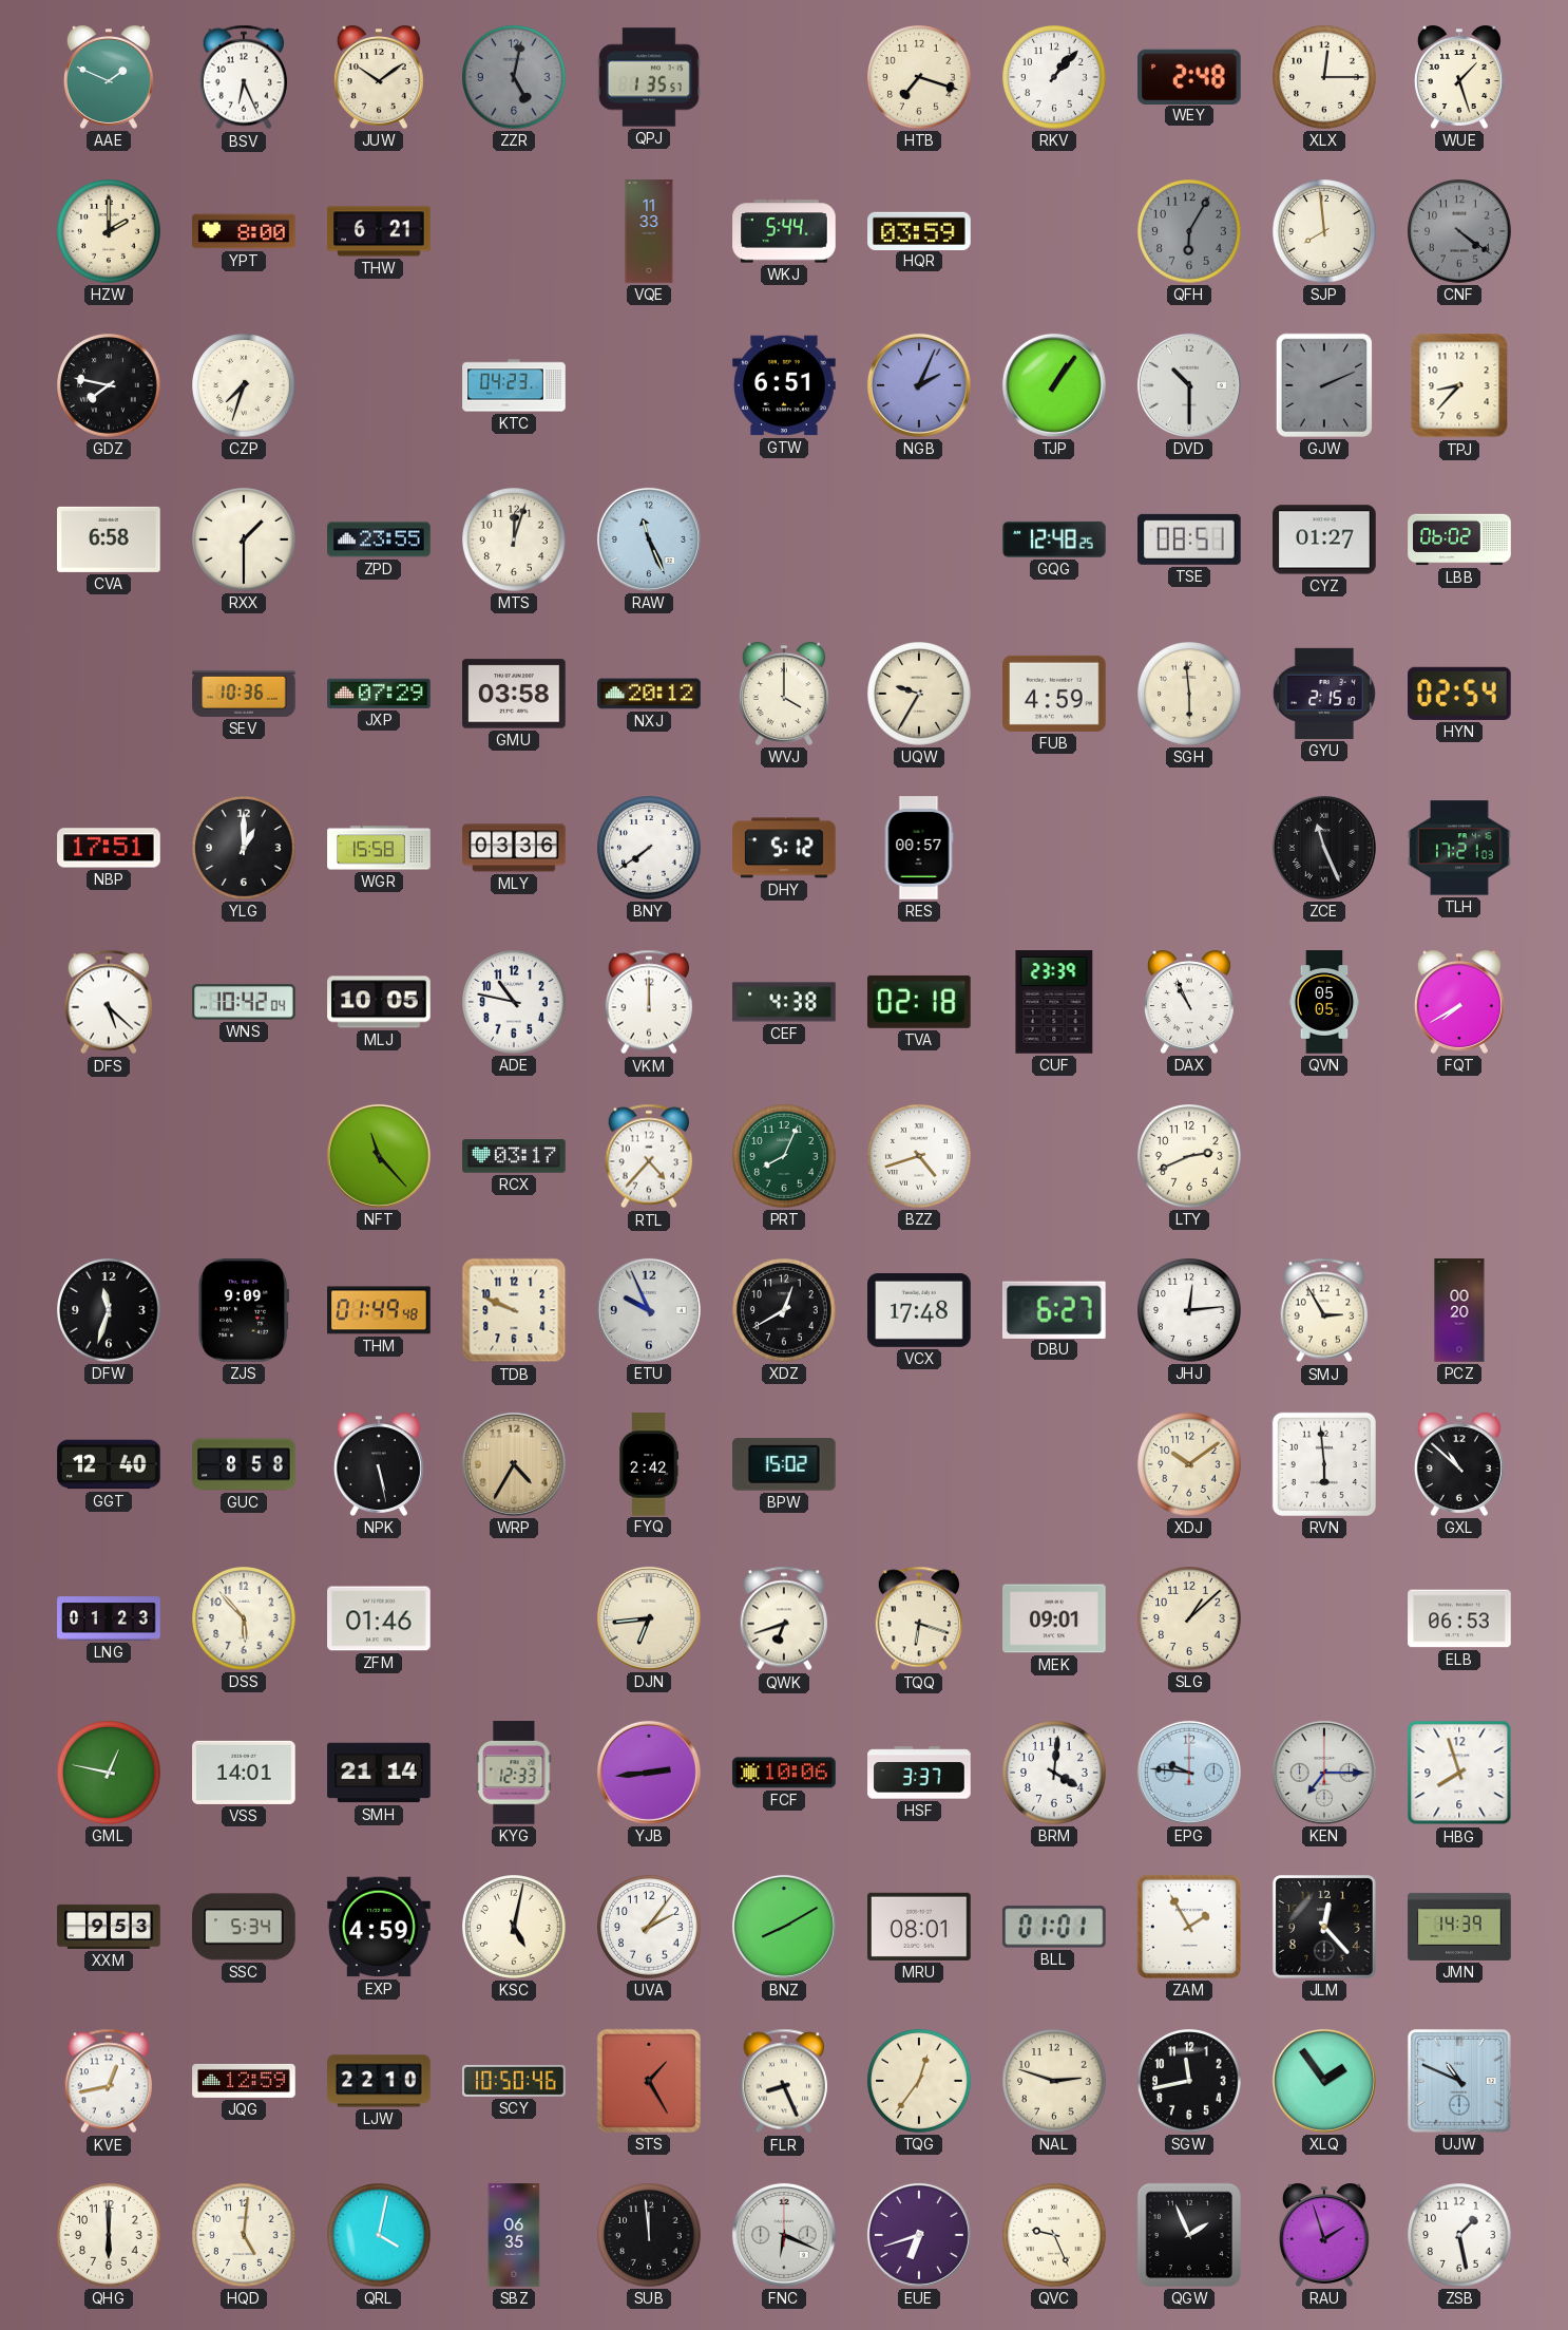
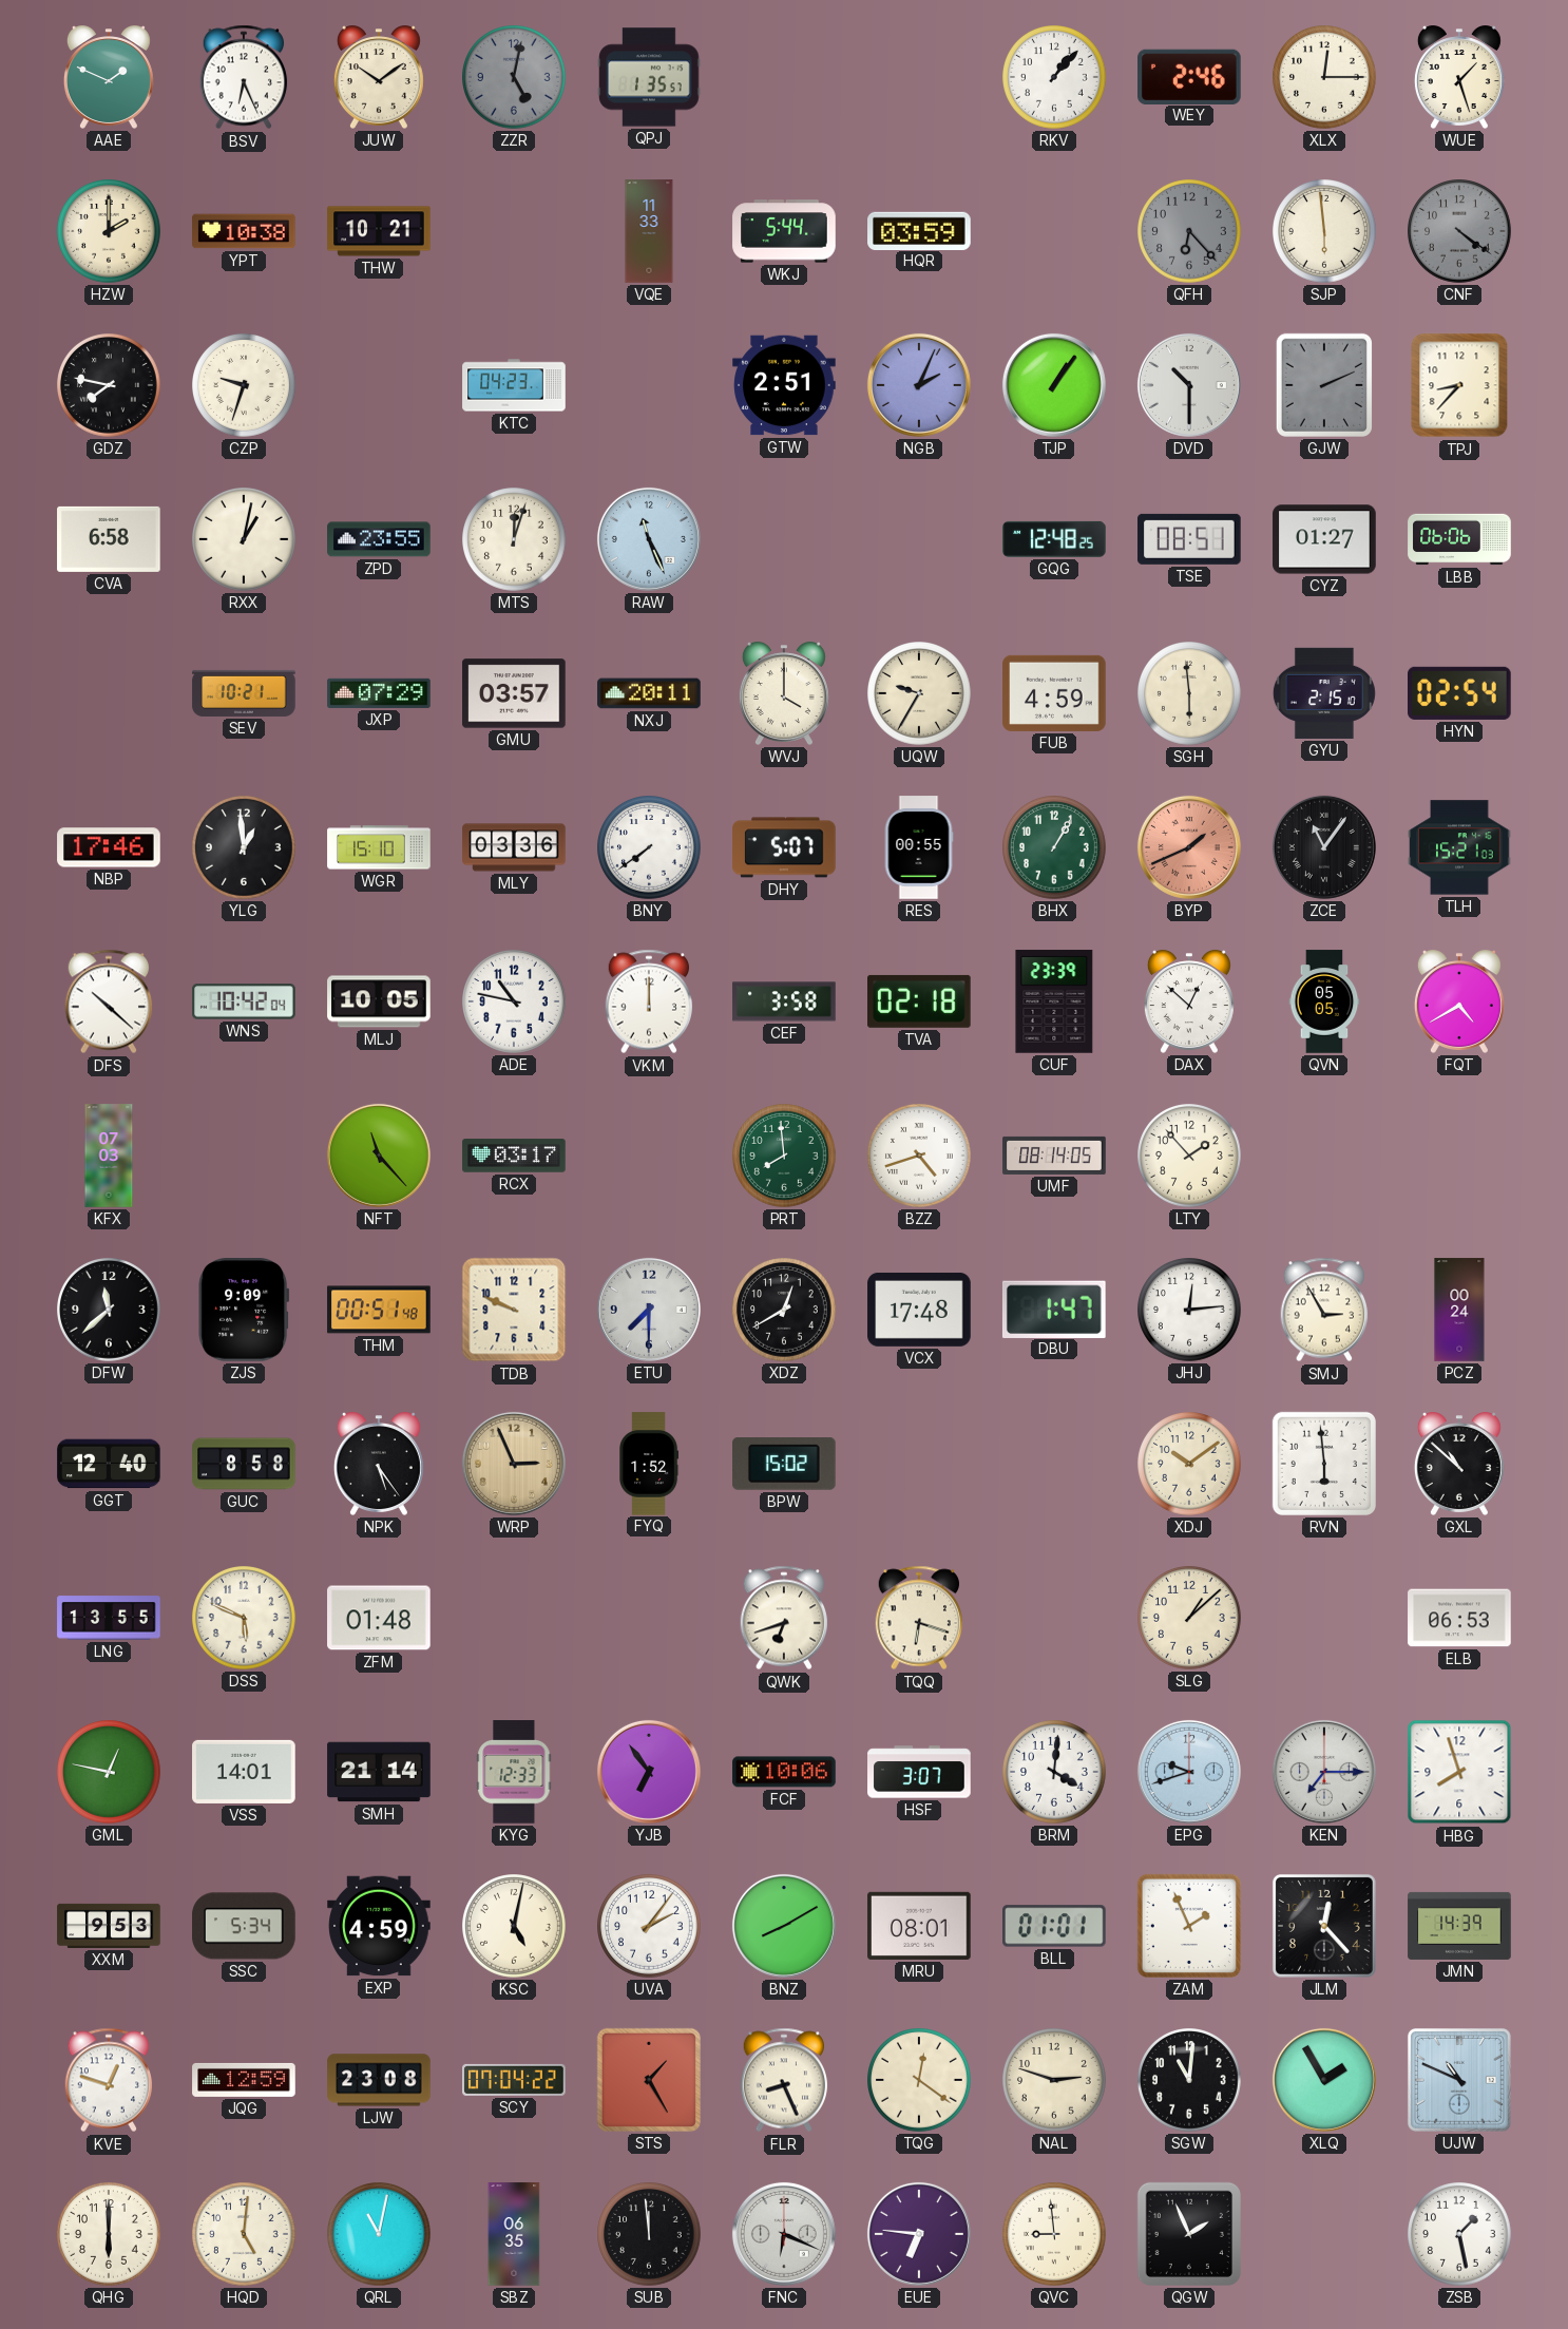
HTB: 7:18 -> none (920, 78)
WEY: 2:48 -> 2:46 (1190, 76)
YPT: 8:00 -> 10:38 (244, 231)
THW: 6:21 -> 10:21 (379, 231)
QFH: 6:05 -> 6:23 (1190, 232)
SJP: 7:59 -> 5:59 (1325, 232)
CZP: 7:33 -> 9:33 (245, 386)
GTW: 6:51 -> 2:51 (784, 385)
RXX: 1:30 -> 1:02 (245, 540)
LBB: 06:02 -> 06:06 (1459, 539)
SEV: 10:36 -> 10:21 (244, 693)
GMU: 03:58 -> 03:57 (514, 693)
NXJ: 20:12 -> 20:11 (649, 693)
NBP: 17:51 -> 17:46 (109, 847)
YLG: 1:00 -> 12:59 (245, 848)
WGR: 15:58 -> 15:10 (379, 847)
DHY: 5:12 -> 5:07 (784, 847)
RES: 00:57 -> 00:55 (919, 847)
BHX: none -> 1:05 (1055, 848)
BYP: none -> 1:41 (1189, 847)
ZCE: 11:26 -> 11:06 (1324, 847)
TLH: 17:21 -> 15:21 (1459, 847)
DFS: 5:22 -> 10:22 (109, 1001)
CEF: 4:38 -> 3:58 (784, 1001)
DAX: 10:56 -> 12:52 (1189, 1001)
FQT: 7:40 -> 4:40 (1459, 1001)
KFX: none -> 07:03 (109, 1156)
RTL: 4:37 -> none (649, 1156)
PRT: 8:04 -> 7:59 (785, 1157)
UMF: none -> 08:14 (1054, 1156)
LTY: 2:41 -> 1:53 (1190, 1157)
DFW: 11:33 -> 11:38 (110, 1311)
THM: 01:49 -> 00:51 (379, 1310)
ETU: 9:56 -> 7:30 (649, 1310)
DBU: 6:27 -> 1:47 (1054, 1309)
PCZ: 00:20 -> 00:24 (1459, 1310)
NPK: 5:28 -> 5:24 (379, 1464)
WRP: 4:35 -> 2:56 (514, 1464)
FYQ: 2:42 -> 1:52 (650, 1464)
LNG: 01:23 -> 13:55 (109, 1618)
DSS: 5:53 -> 5:49 (245, 1619)
ZFM: 01:46 -> 01:48 (379, 1618)
DJN: 6:44 -> none (649, 1618)
MEK: 09:01 -> none (1054, 1618)
YJB: 2:44 -> 6:54 (649, 1772)
HSF: 3:37 -> 3:07 (919, 1772)
EPG: 9:46 -> 9:42 (1189, 1772)
ZAM: 1:55 -> 1:56 (1189, 1926)
KVE: 12:43 -> 12:48 (109, 2080)
LJW: 22:10 -> 23:08 (379, 2080)
SCY: 10:50 -> 07:04 (514, 2080)
TQG: 12:36 -> 12:21 (920, 2081)
SGW: 11:43 -> 11:01 (1190, 2081)
XLQ: 1:54 -> 1:55 (1324, 2080)
QRL: 4:02 -> 11:02 (380, 2235)
EUE: 6:42 -> 6:46 (919, 2234)
QVC: 9:26 -> 8:59 (1055, 2235)
RAU: 1:57 -> none (1324, 2235)
